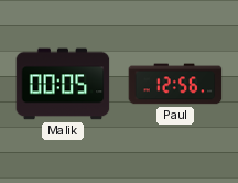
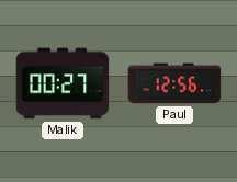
Malik: 00:05 -> 00:27 (63, 83)
